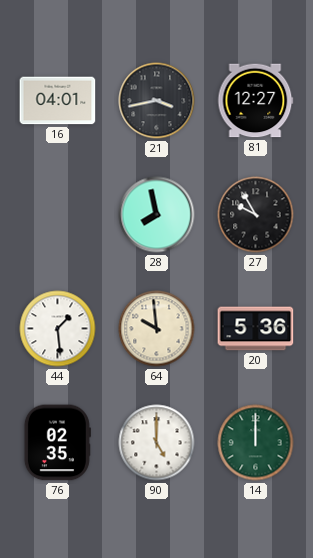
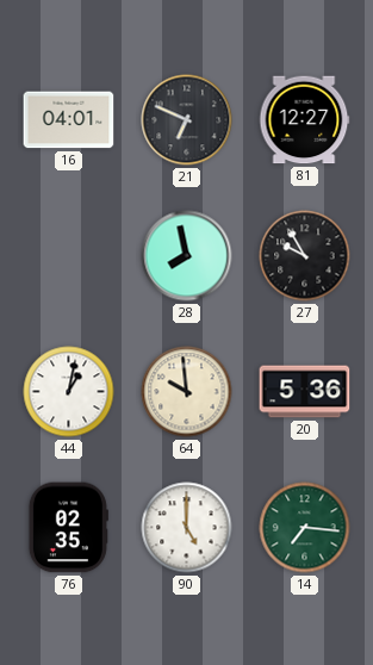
21: 3:43 -> 6:49 (187, 120)
44: 1:29 -> 1:02 (69, 392)
14: 12:00 -> 7:16 (305, 528)
